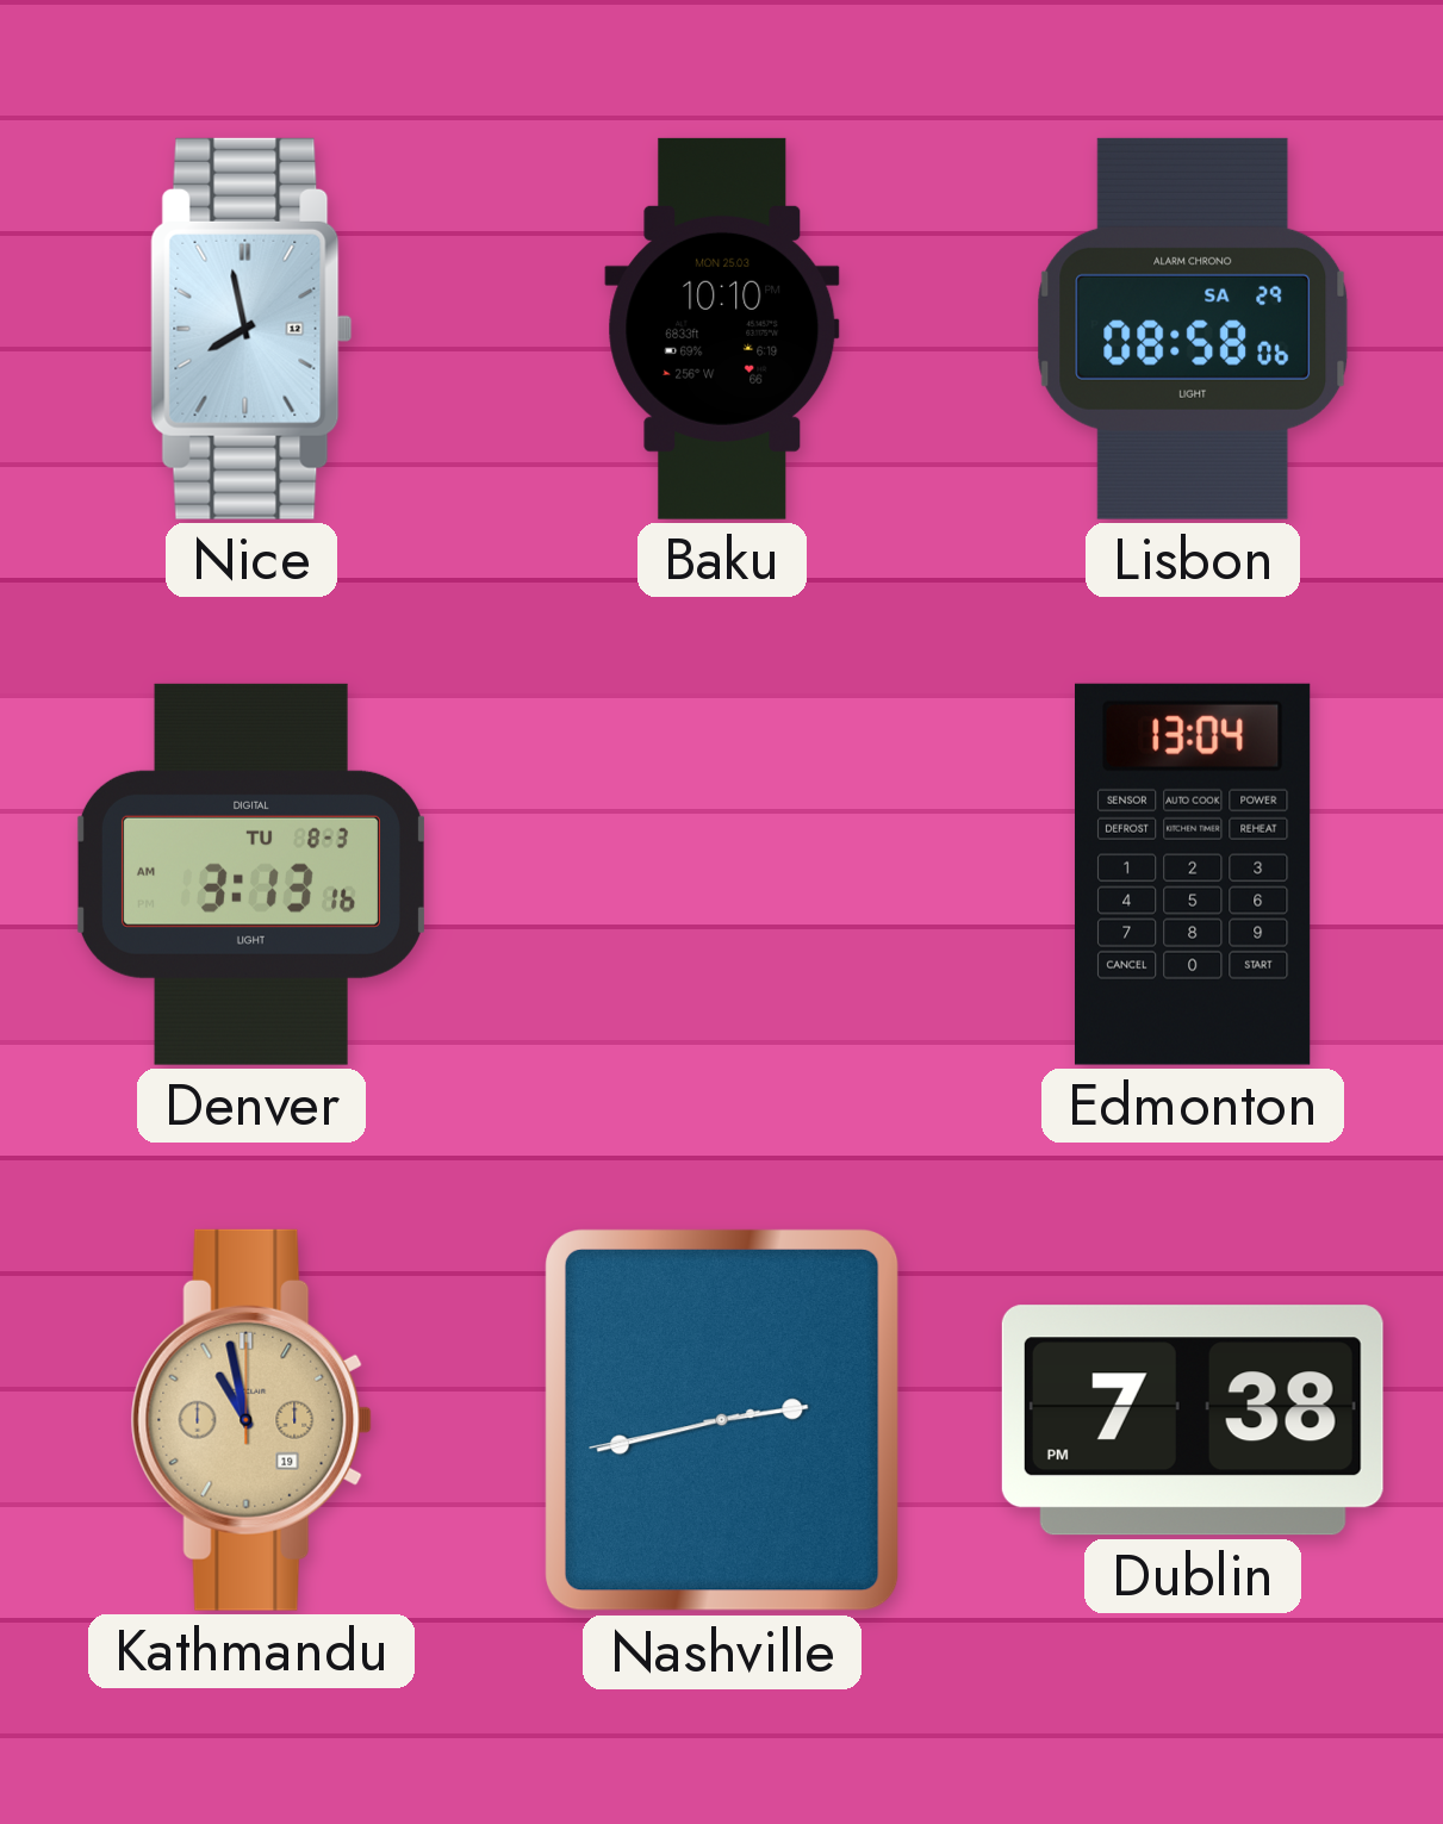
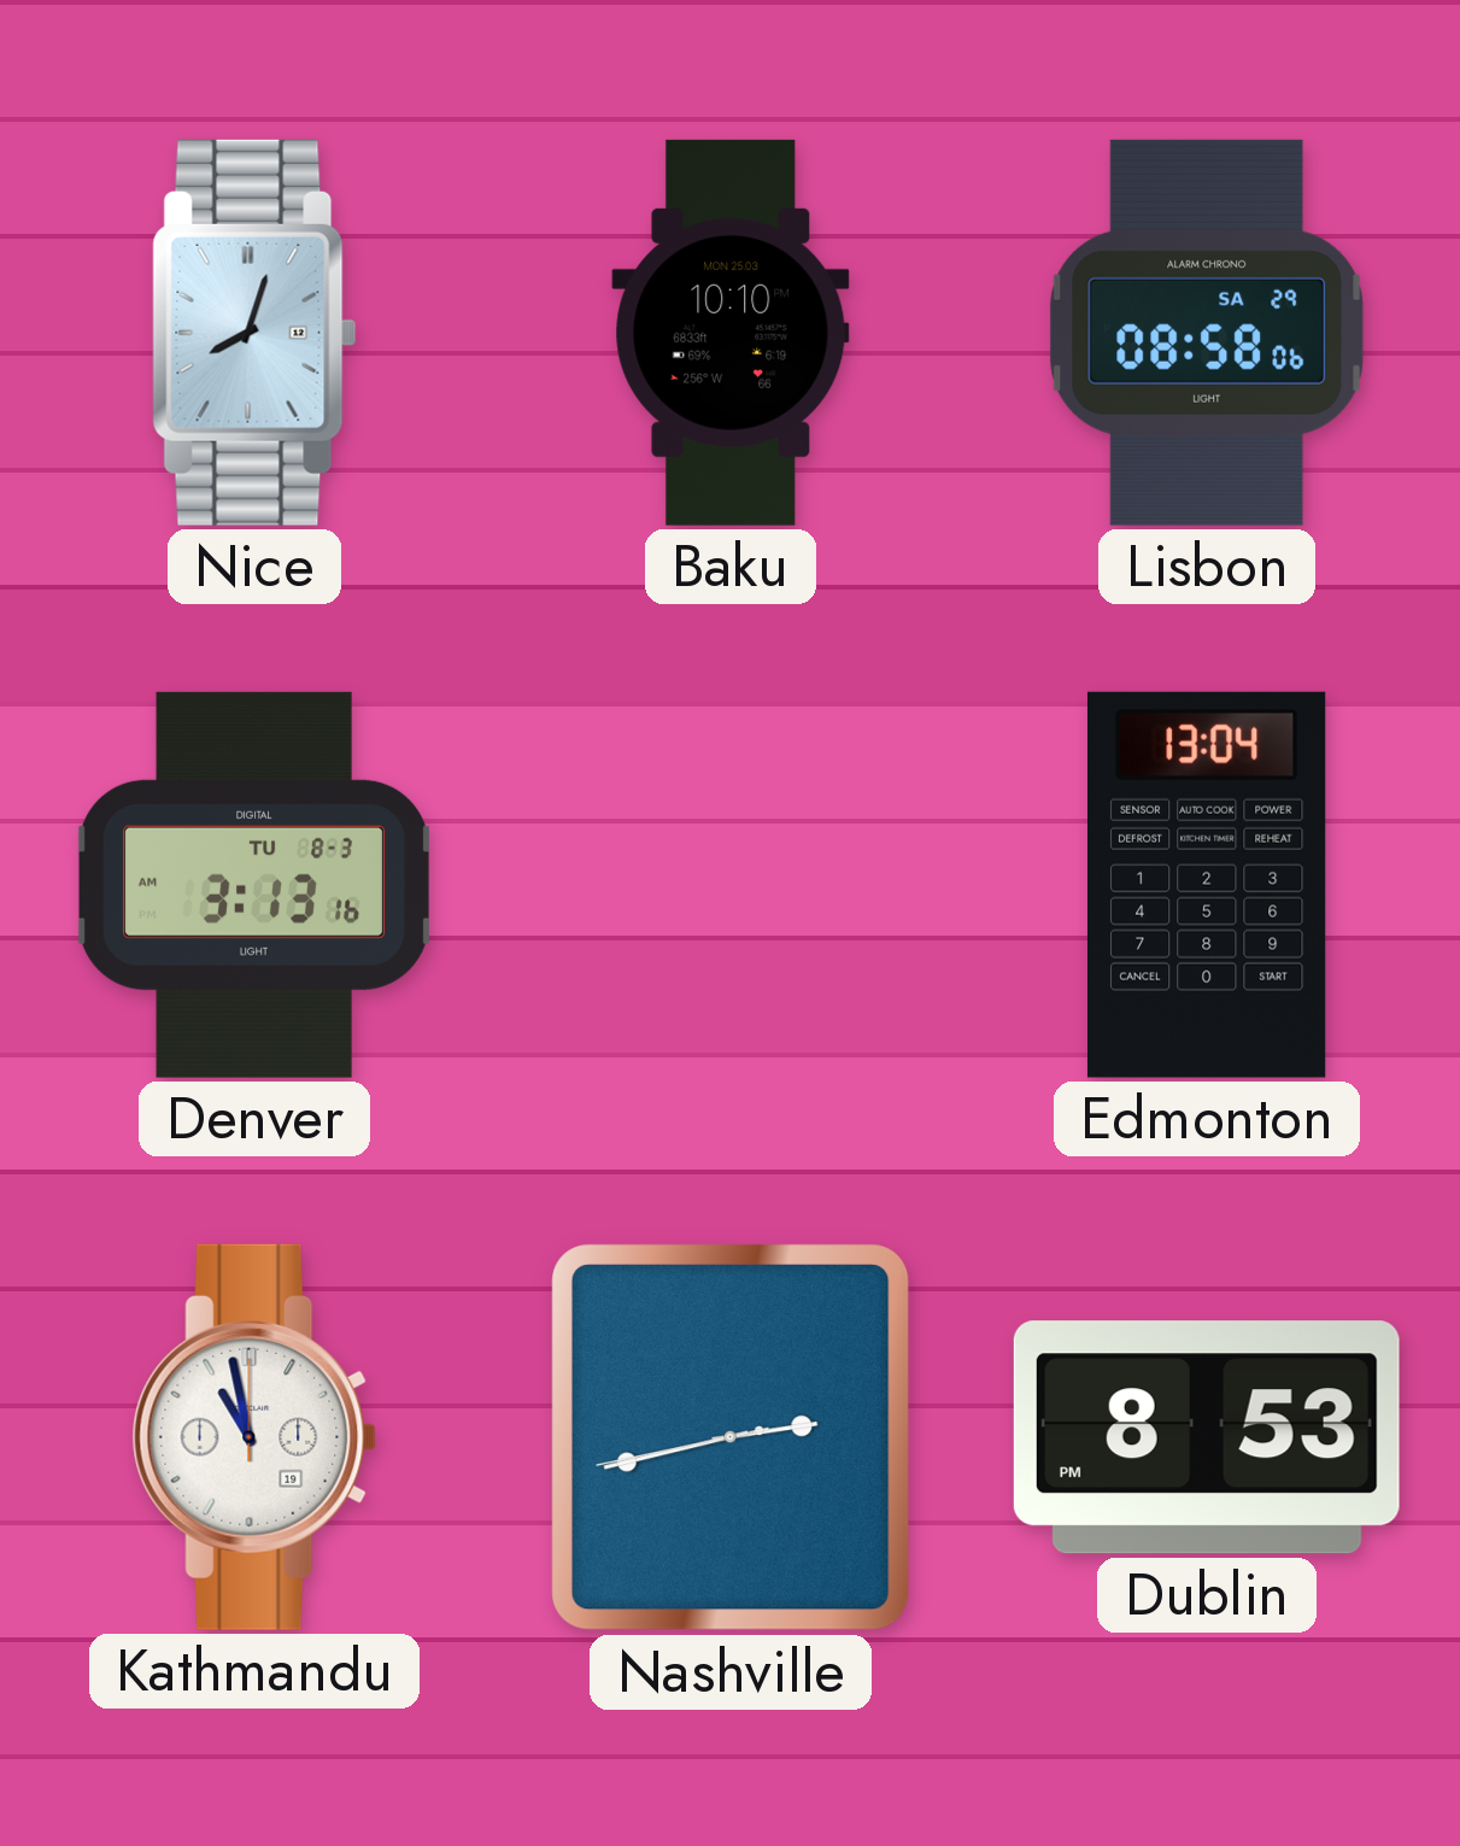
Nice: 7:58 -> 8:03 (254, 333)
Kathmandu dial: champagne -> white (254, 1437)
Dublin: 7:38 -> 8:53 (1207, 1437)
